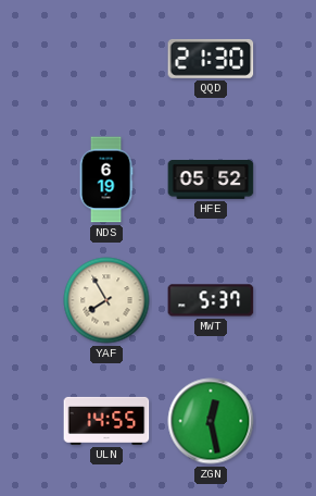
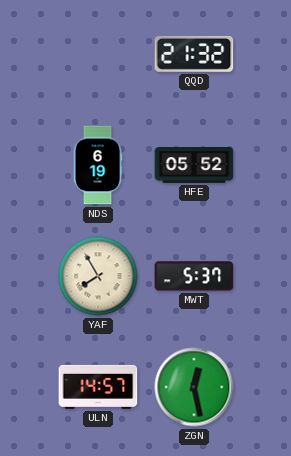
QQD: 21:30 -> 21:32 (194, 54)
ULN: 14:55 -> 14:57 (98, 387)
